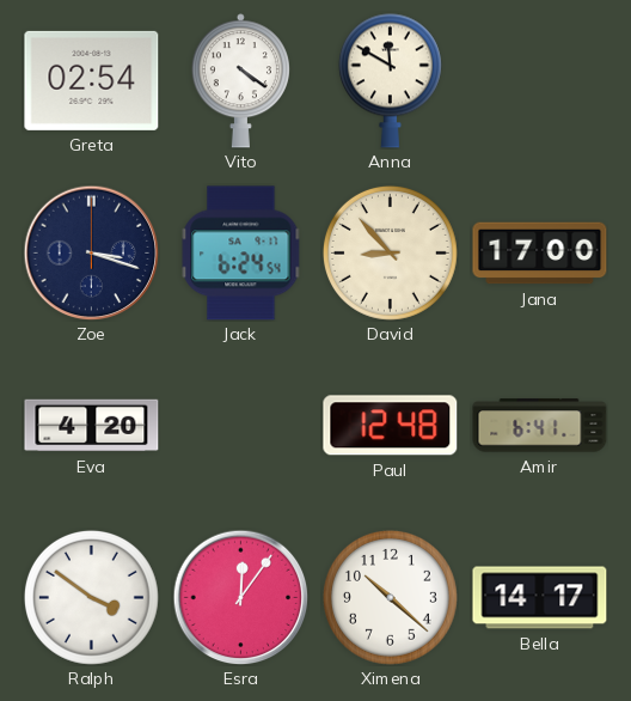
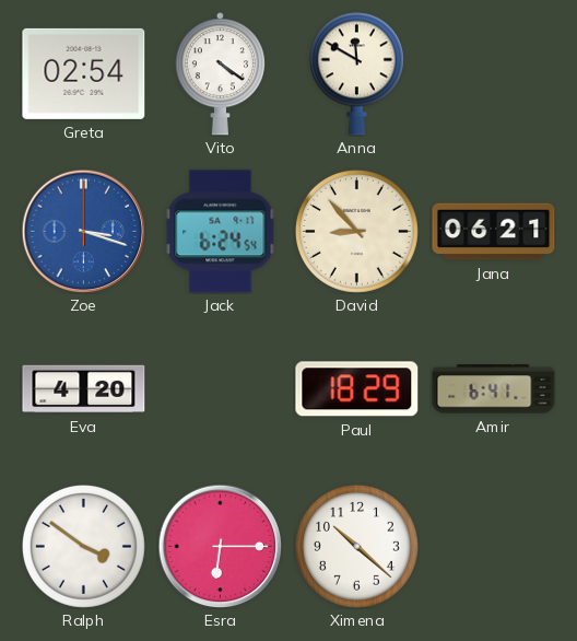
Zoe dial: navy -> blue (83, 231)
Jana: 17:00 -> 06:21 (494, 232)
Paul: 12:48 -> 18:29 (357, 389)
Esra: 12:06 -> 6:15 (220, 546)
Bella: 14:17 -> none (540, 598)
